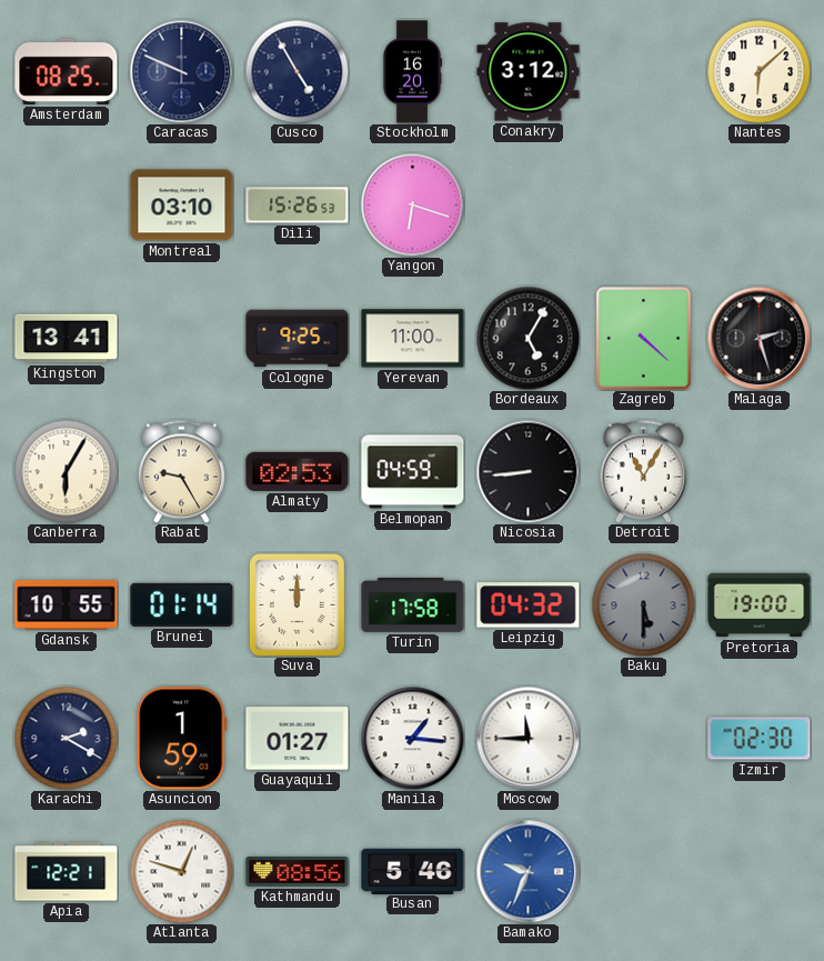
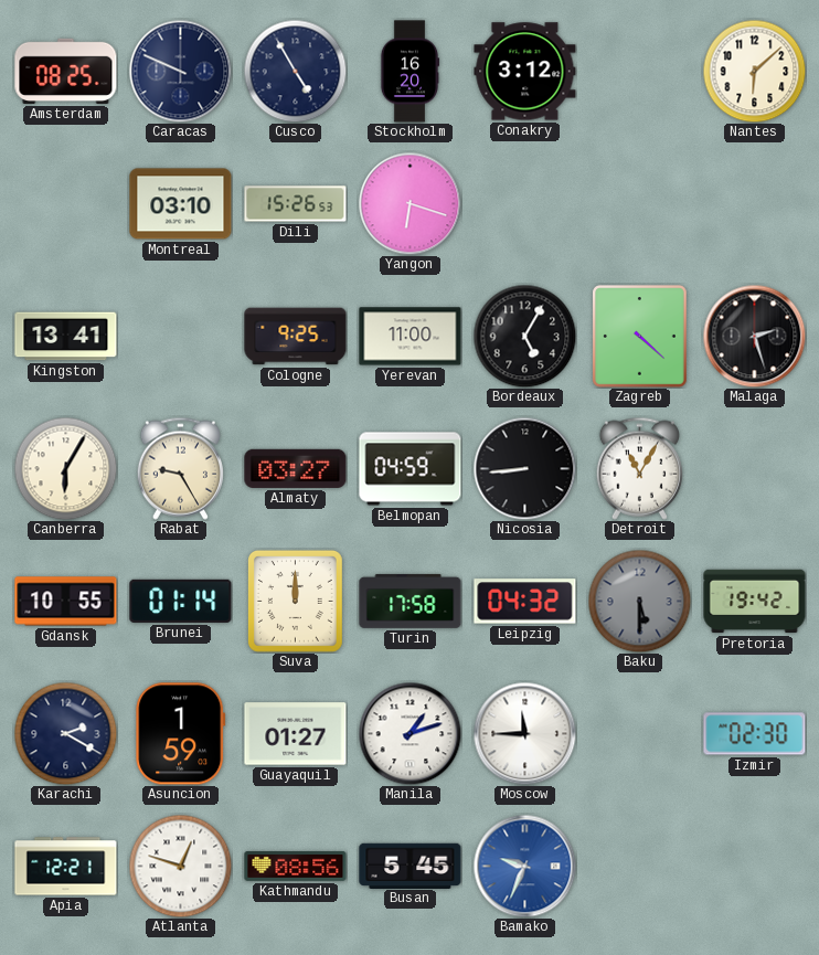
Almaty: 02:53 -> 03:27 (296, 468)
Pretoria: 19:00 -> 19:42 (755, 602)
Manila: 1:16 -> 1:12 (410, 733)
Busan: 5:46 -> 5:45 (411, 866)
